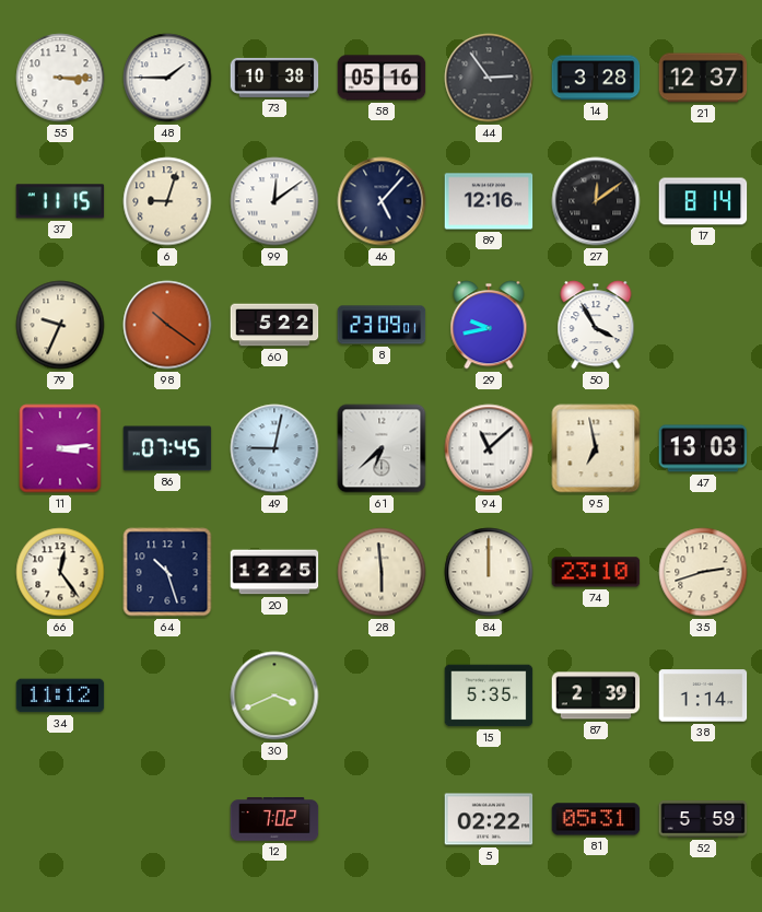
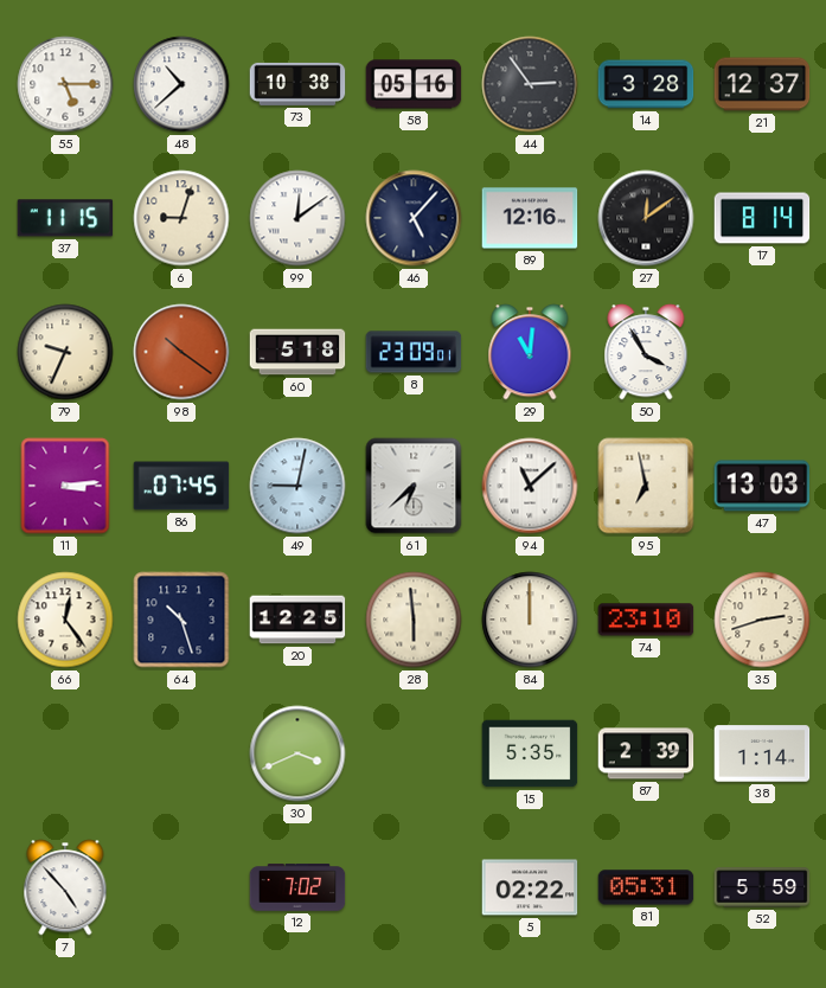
55: 3:15 -> 5:15 (65, 84)
48: 1:45 -> 10:38 (181, 84)
60: 5:22 -> 5:18 (297, 352)
29: 9:43 -> 11:01 (530, 352)
34: 11:12 -> none (60, 695)
7: none -> 4:53 (65, 887)
